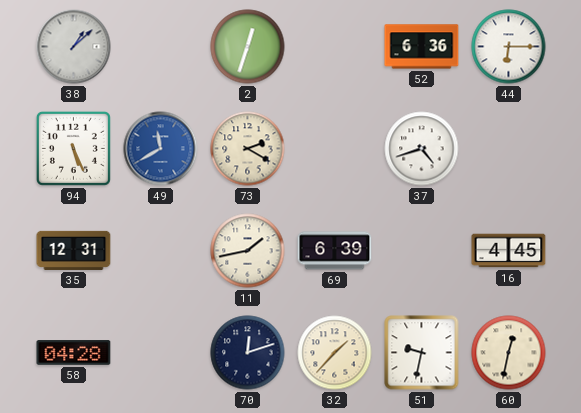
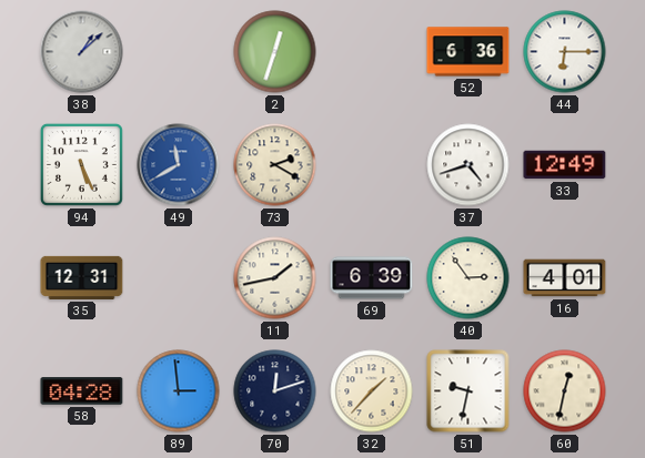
33: none -> 12:49 (565, 165)
40: none -> 2:54 (468, 278)
16: 4:45 -> 4:01 (565, 278)
89: none -> 2:59 (179, 391)
